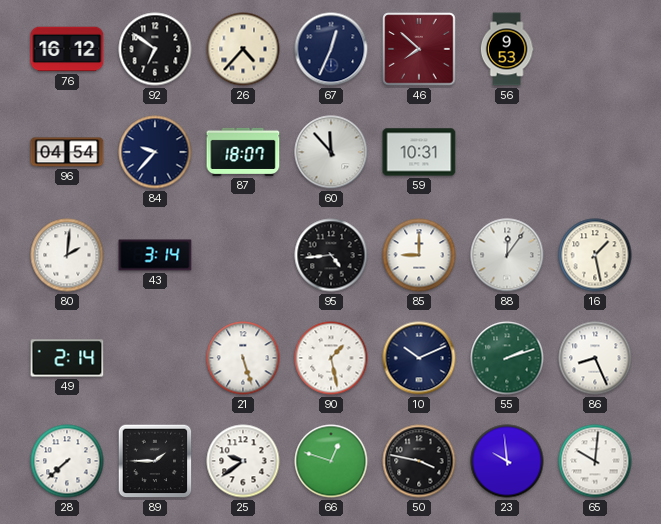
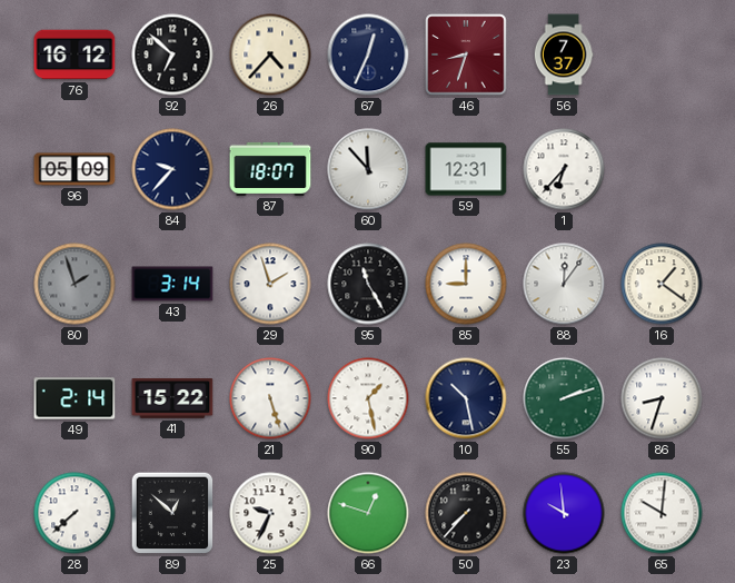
92: 6:51 -> 6:52 (172, 55)
46: 7:52 -> 8:33 (466, 55)
56: 9:53 -> 7:37 (564, 55)
96: 04:54 -> 05:09 (75, 169)
59: 10:31 -> 12:31 (466, 169)
1: none -> 6:37 (564, 169)
80: 2:01 -> 1:57 (75, 284)
80 dial: white -> grey (75, 284)
29: none -> 1:57 (270, 284)
95: 4:44 -> 11:25 (368, 284)
16: 1:28 -> 1:21 (662, 284)
41: none -> 15:22 (172, 399)
10: 10:11 -> 10:28 (466, 398)
86: 8:26 -> 8:33 (662, 398)
89: 1:45 -> 12:52 (172, 513)
25: 9:39 -> 9:34 (270, 513)
50: 3:47 -> 7:37 (466, 513)
